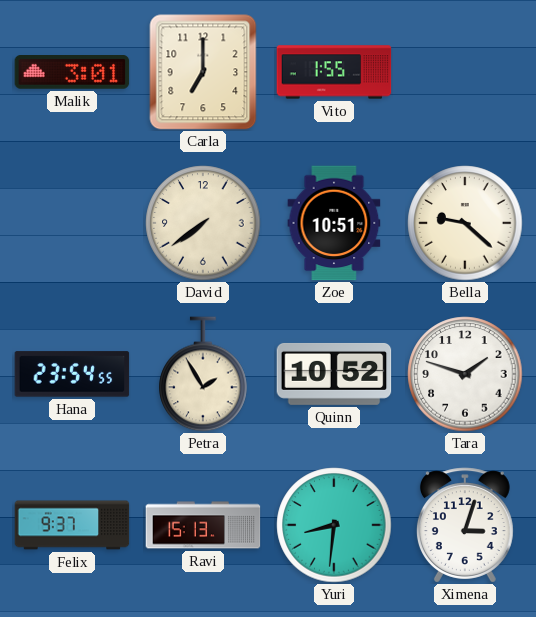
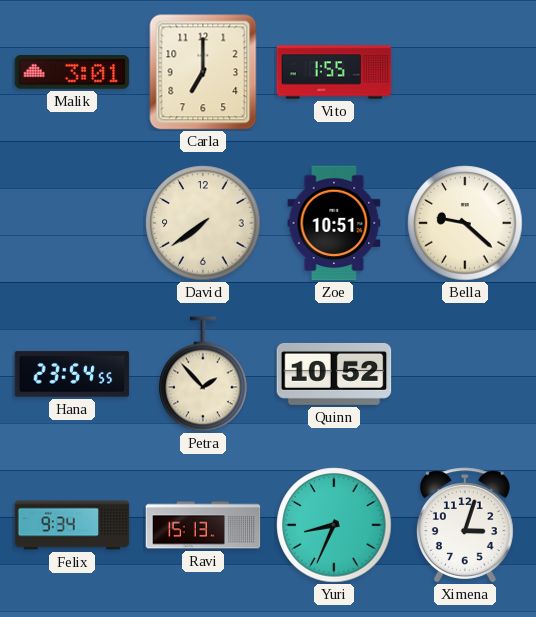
Petra: 1:55 -> 1:53 (203, 374)
Tara: 1:48 -> none (465, 374)
Felix: 9:37 -> 9:34 (72, 525)
Yuri: 8:31 -> 8:34 (334, 525)
